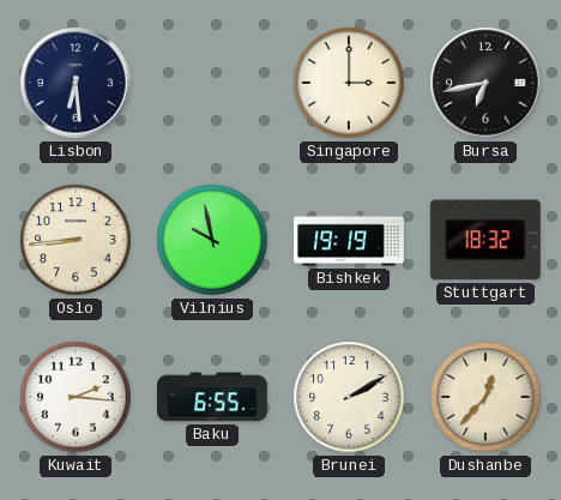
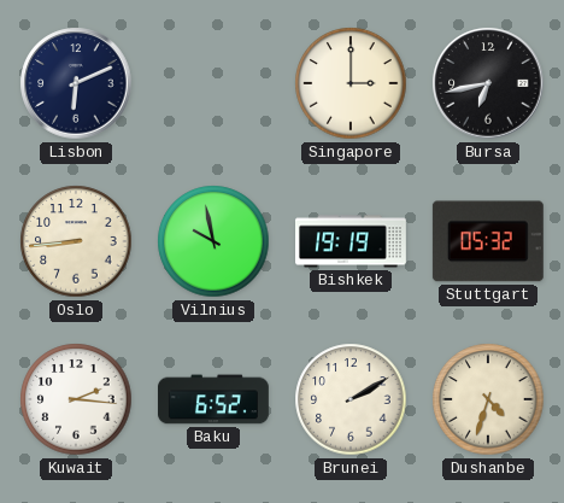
Lisbon: 6:29 -> 6:11 (76, 83)
Stuttgart: 18:32 -> 05:32 (488, 241)
Baku: 6:55 -> 6:52 (215, 399)
Dushanbe: 12:37 -> 4:33 (488, 399)
